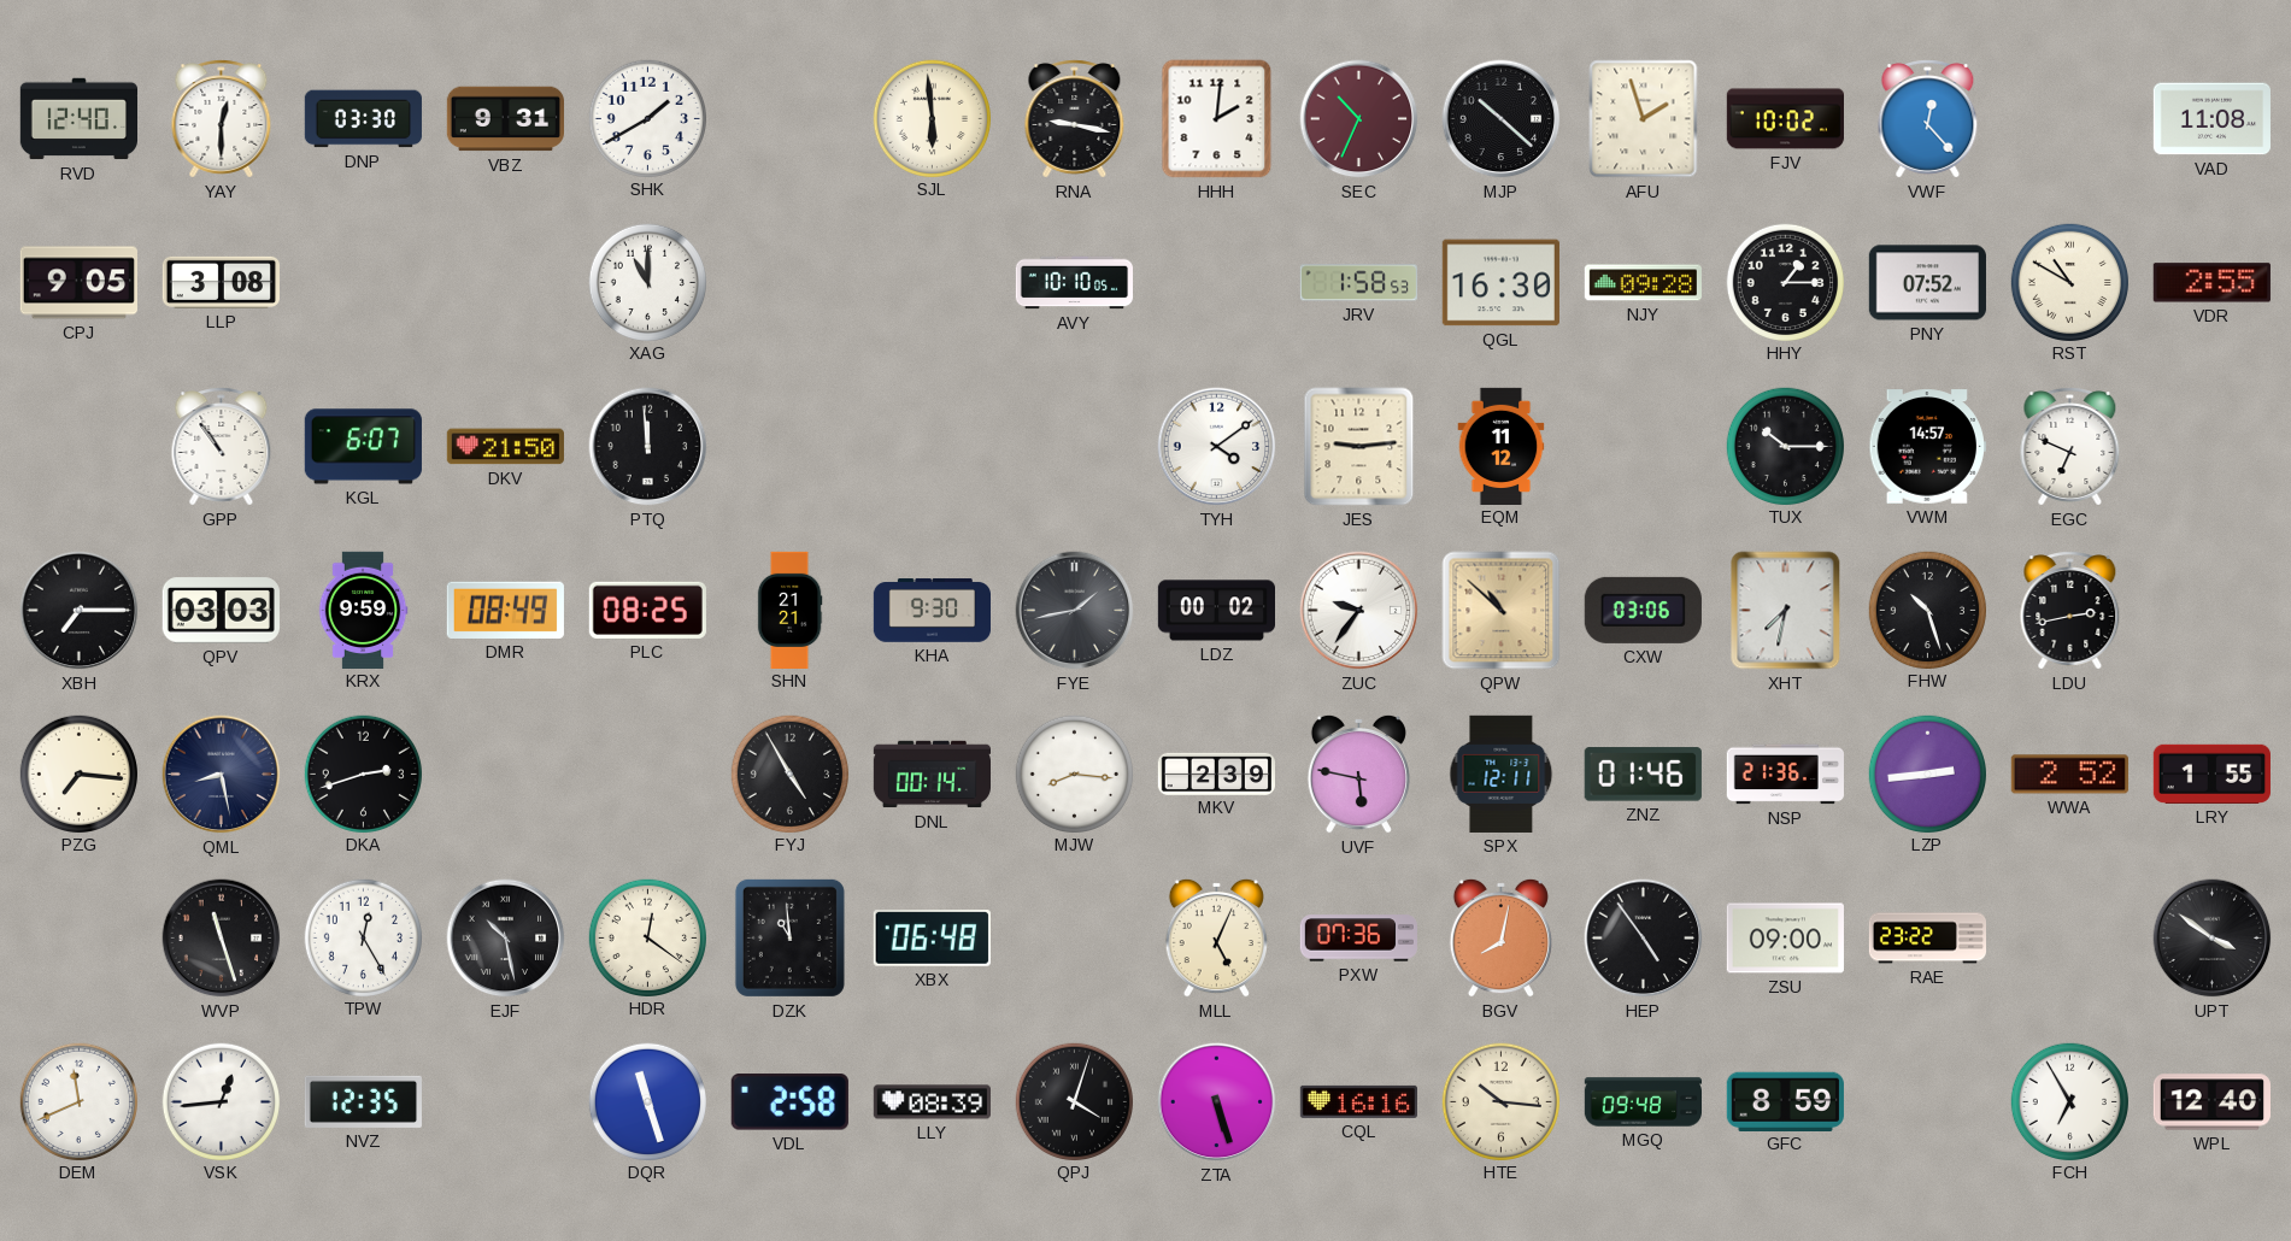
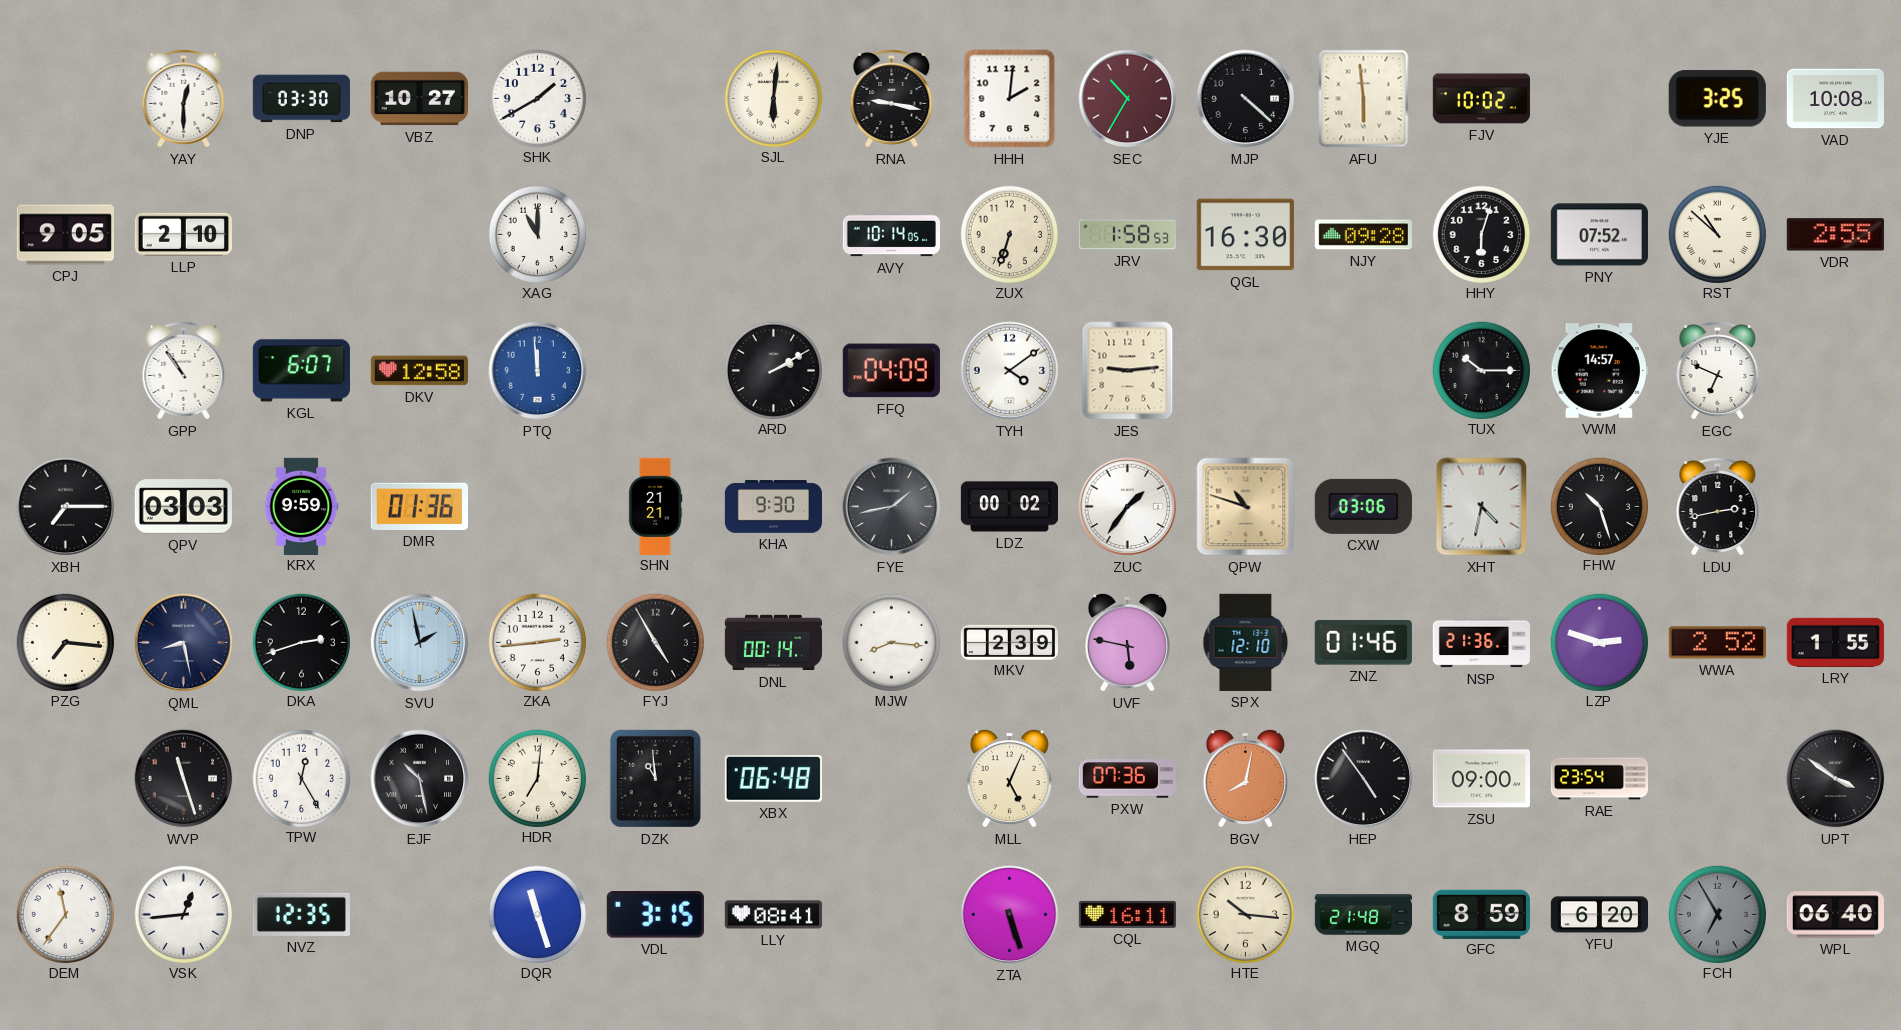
RVD: 12:40 -> none (78, 119)
VBZ: 9:31 -> 10:27 (419, 99)
SJL: 5:59 -> 6:01 (773, 98)
SEC: 10:34 -> 10:35 (1128, 99)
MJP: 10:22 -> 4:22 (1246, 99)
AFU: 1:57 -> 5:59 (1364, 99)
VWF: 12:23 -> none (1928, 119)
YJE: none -> 3:25 (1717, 99)
VAD: 11:08 -> 10:08 (1835, 99)
LLP: 3:08 -> 2:10 (183, 234)
AVY: 10:10 -> 10:14 (891, 235)
ZUX: none -> 6:33 (1009, 234)
HHY: 1:15 -> 6:03 (1481, 234)
RST: 10:50 -> 10:52 (1717, 234)
DKV: 21:50 -> 12:58 (419, 371)
PTQ dial: black -> blue (538, 371)
ARD: none -> 2:10 (773, 370)
FFQ: none -> 04:09 (891, 371)
EQM: 11:12 -> none (1502, 446)
DMR: 08:49 -> 01:36 (419, 506)
PLC: 08:25 -> none (647, 610)
ZUC: 9:36 -> 1:36 (1128, 507)
QPW: 10:52 -> 10:48 (1246, 507)
XHT: 7:32 -> 4:32 (1482, 507)
SVU: none -> 1:58 (420, 643)
ZKA: none -> 2:44 (537, 642)
SPX: 12:11 -> 12:10 (1246, 642)
LZP: 2:44 -> 2:48 (1599, 642)
HDR: 12:21 -> 7:01 (537, 778)
RAE: 23:22 -> 23:54 (1600, 779)
DEM: 11:41 -> 11:36 (65, 914)
VDL: 2:58 -> 3:15 (655, 915)
LLY: 08:39 -> 08:41 (773, 915)
QPJ: 4:03 -> none (1074, 1101)
CQL: 16:16 -> 16:11 (1127, 914)
MGQ: 09:48 -> 21:48 (1363, 915)
YFU: none -> 6:20 (1599, 915)
FCH dial: white -> grey (1717, 914)
WPL: 12:40 -> 06:40 (1835, 915)
